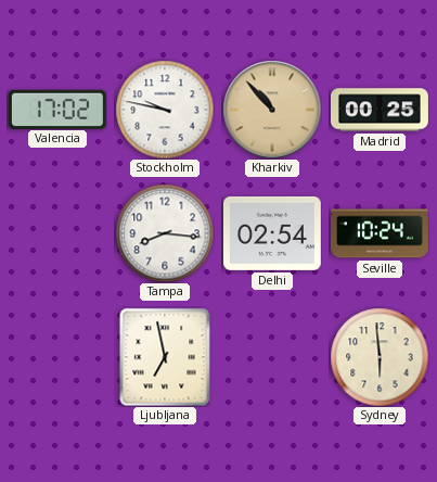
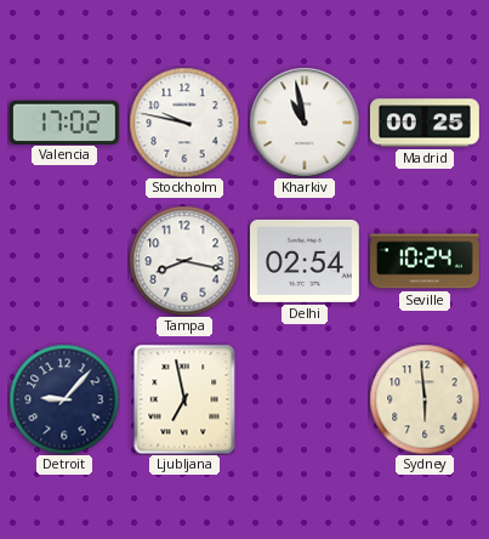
Kharkiv: 10:53 -> 10:58 (305, 123)
Kharkiv dial: champagne -> white (305, 123)
Tampa: 8:16 -> 8:17 (184, 261)
Detroit: none -> 9:07 (64, 399)
